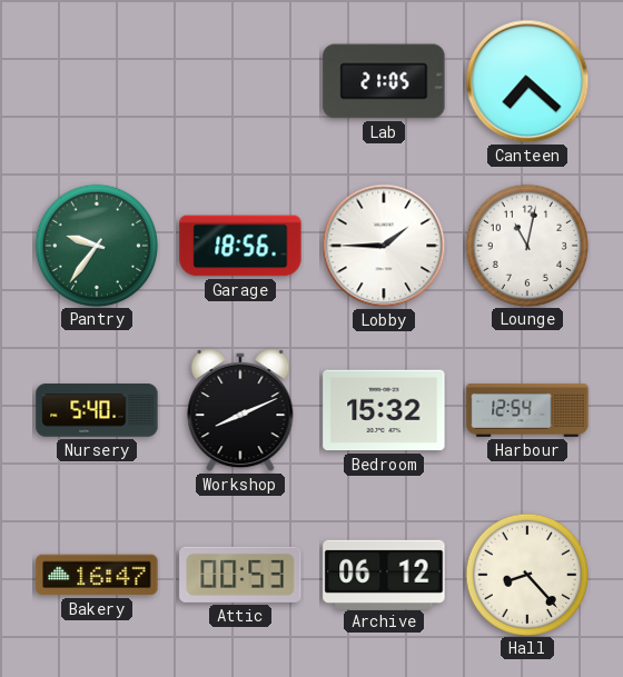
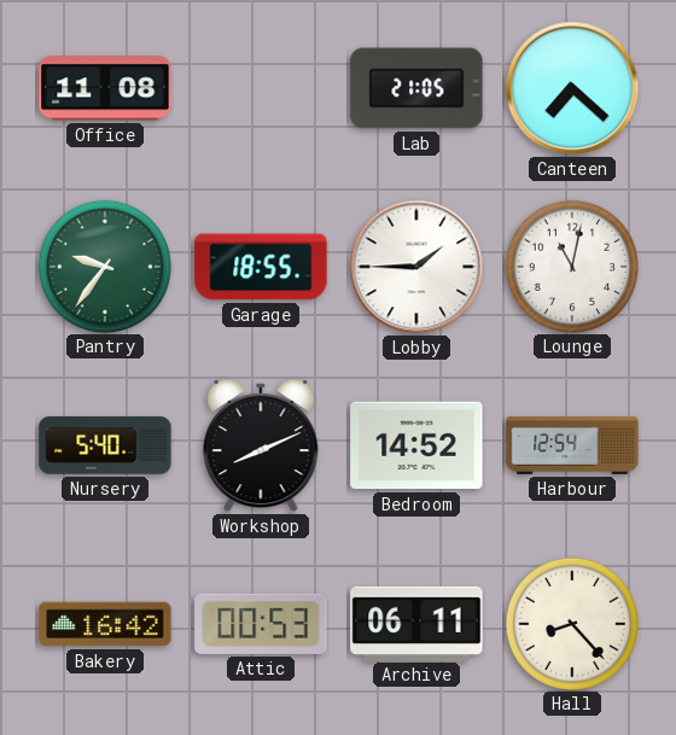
Office: none -> 11:08 (105, 88)
Garage: 18:56 -> 18:55 (261, 267)
Bedroom: 15:32 -> 14:52 (416, 445)
Bakery: 16:47 -> 16:42 (105, 624)
Archive: 06:12 -> 06:11 (416, 623)
